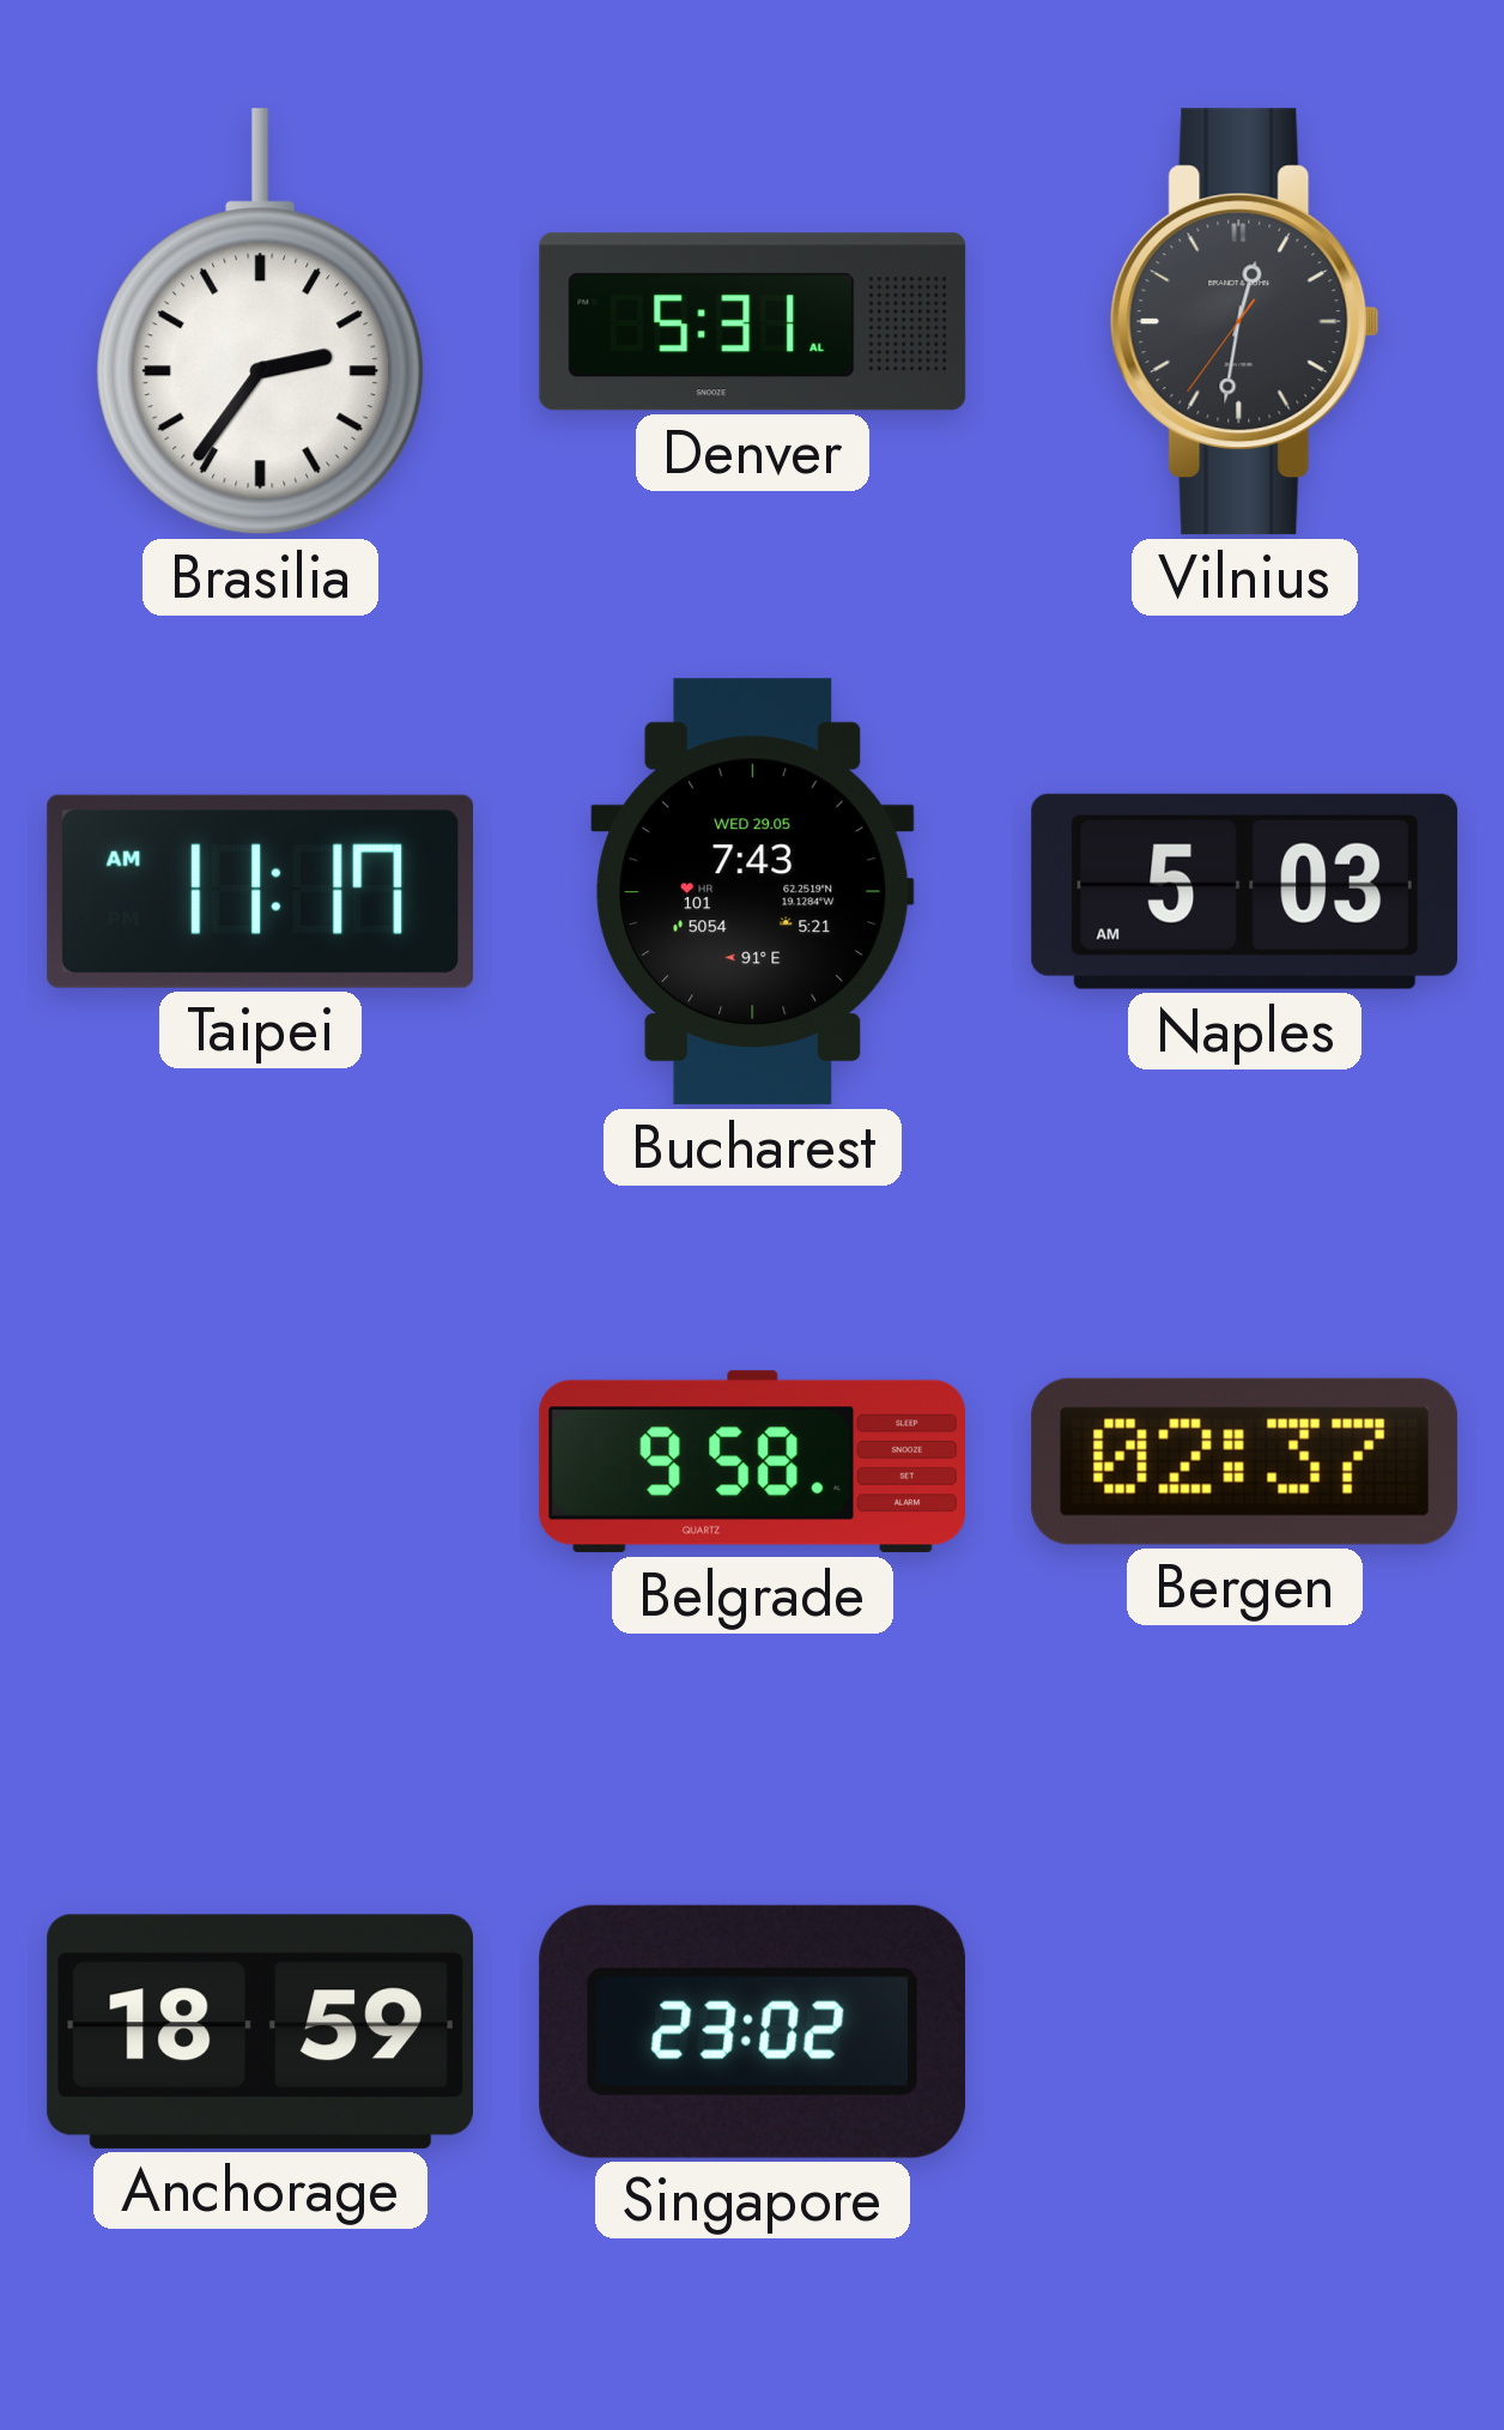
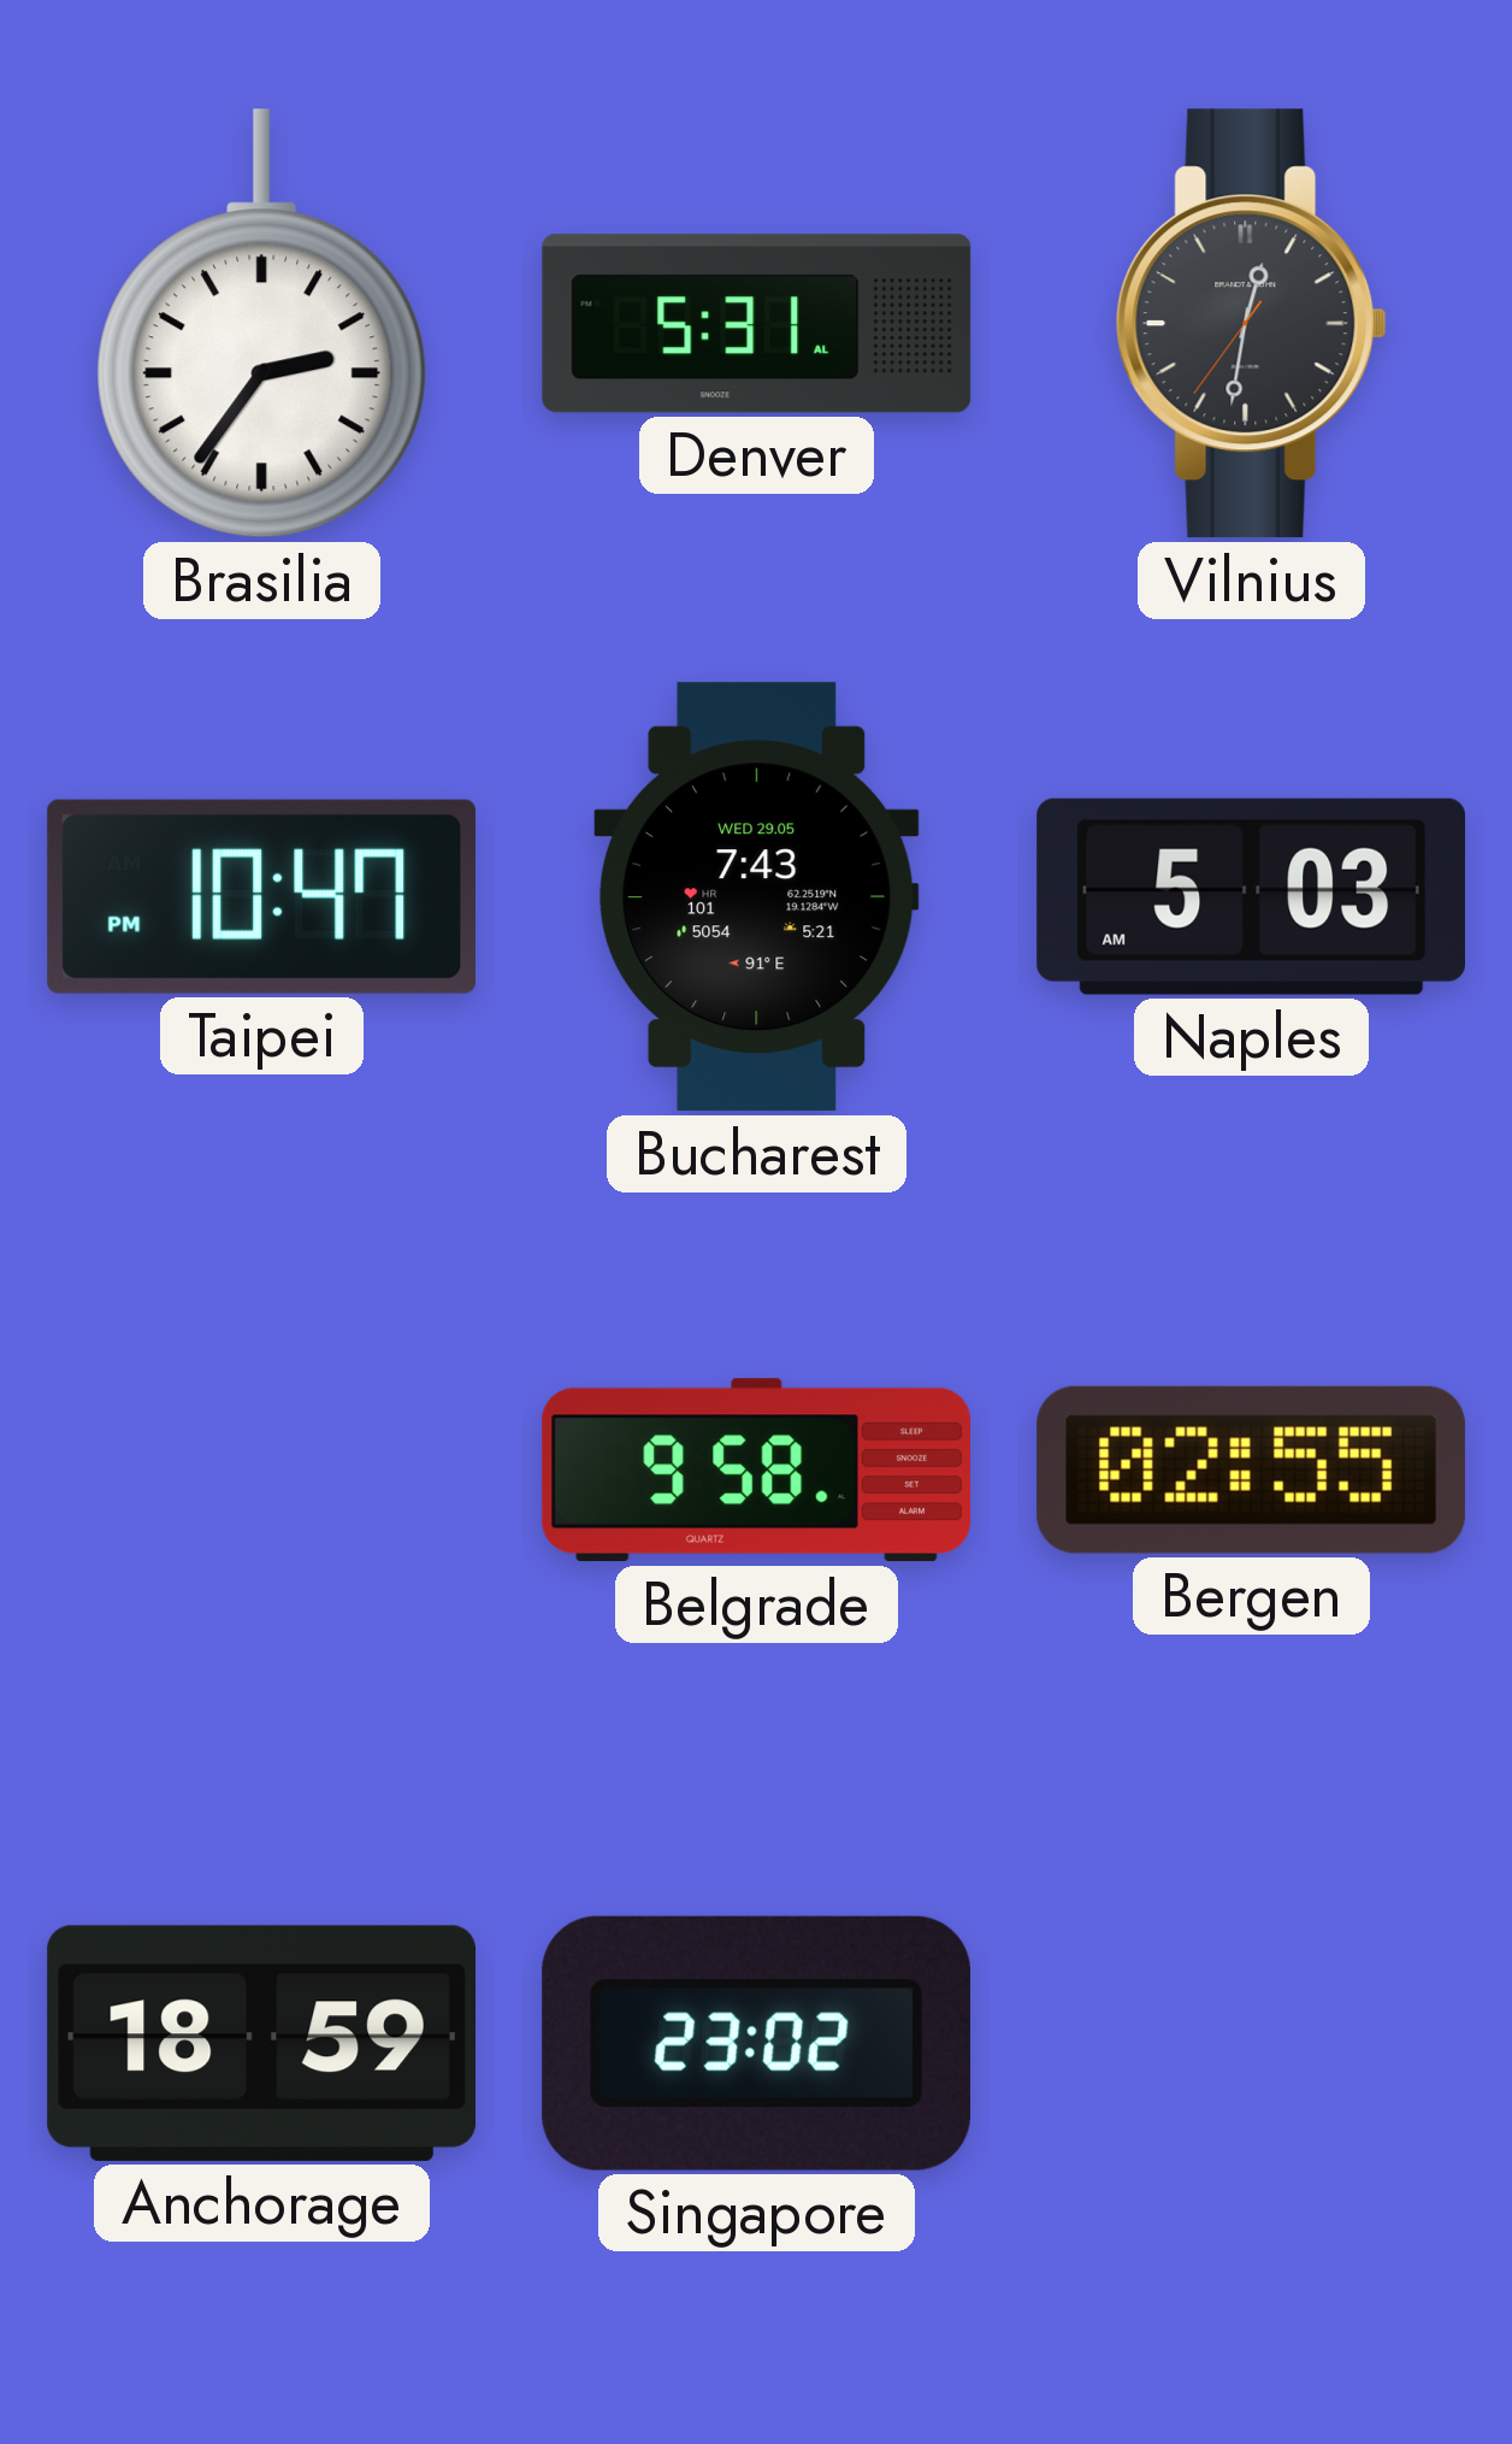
Taipei: 11:17 -> 10:47 (261, 896)
Bergen: 02:37 -> 02:55 (1251, 1470)
